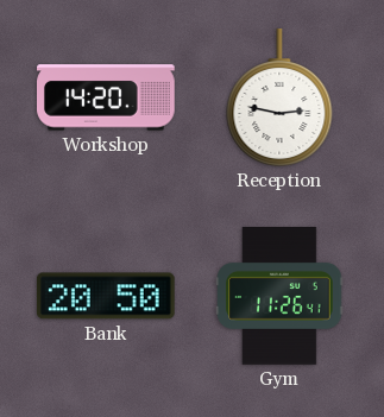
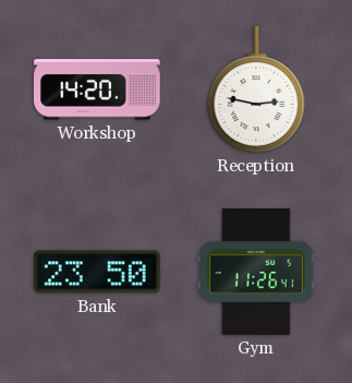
Bank: 20:50 -> 23:50 (97, 272)
